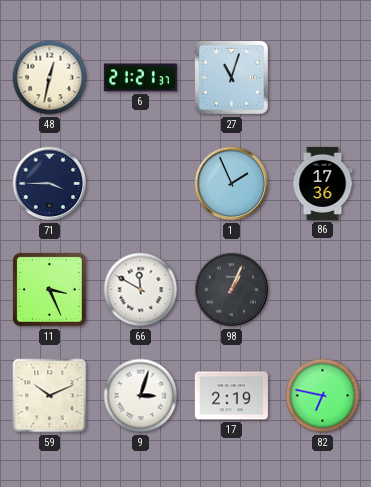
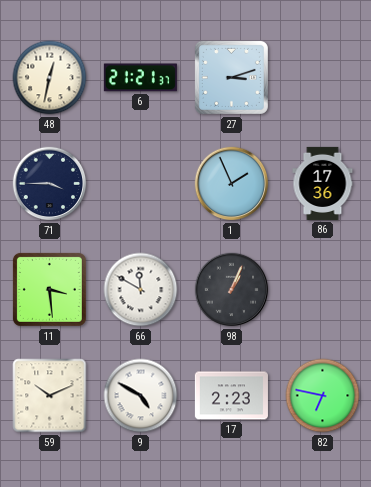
27: 11:03 -> 3:12 (231, 77)
11: 3:26 -> 3:29 (49, 289)
9: 3:03 -> 4:50 (141, 396)
17: 2:19 -> 2:23 (231, 396)
